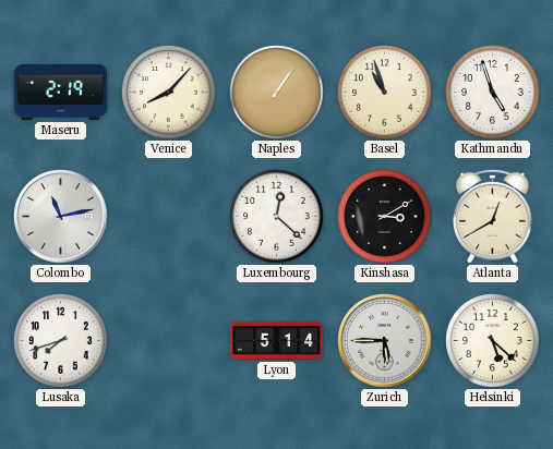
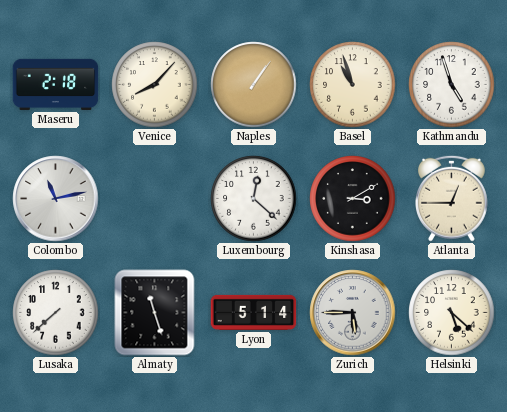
Maseru: 2:19 -> 2:18 (56, 84)
Atlanta: 12:40 -> 12:45 (452, 198)
Lusaka: 7:42 -> 7:38 (56, 313)
Almaty: none -> 11:27 (155, 313)
